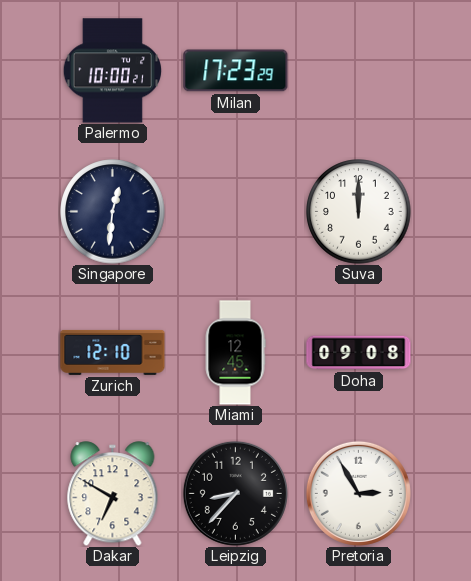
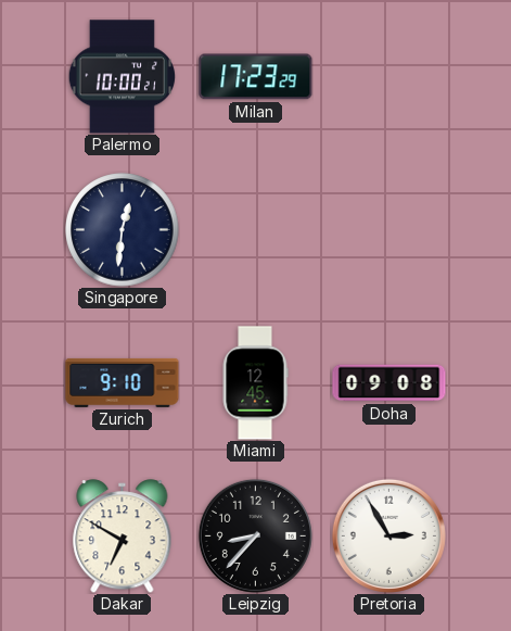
Suva: 12:00 -> none (359, 212)
Zurich: 12:10 -> 9:10 (123, 382)
